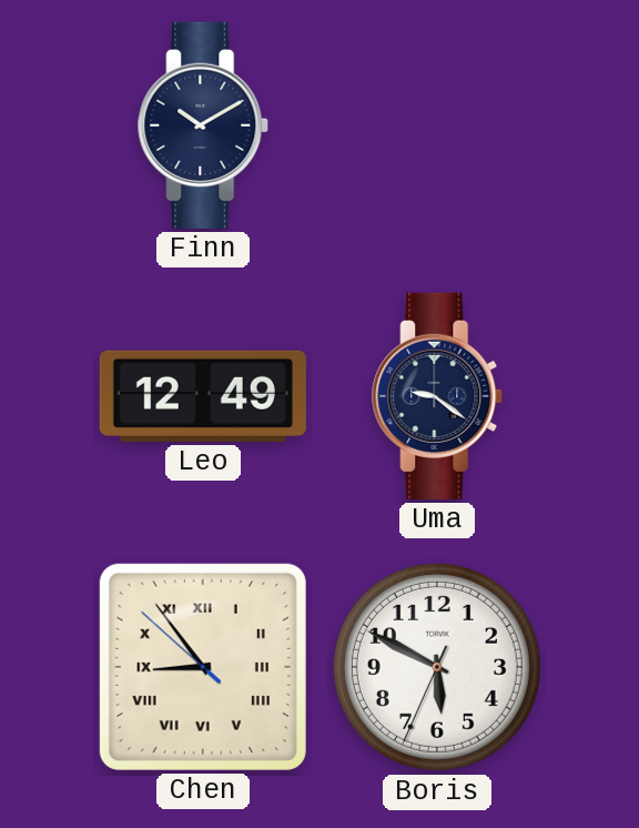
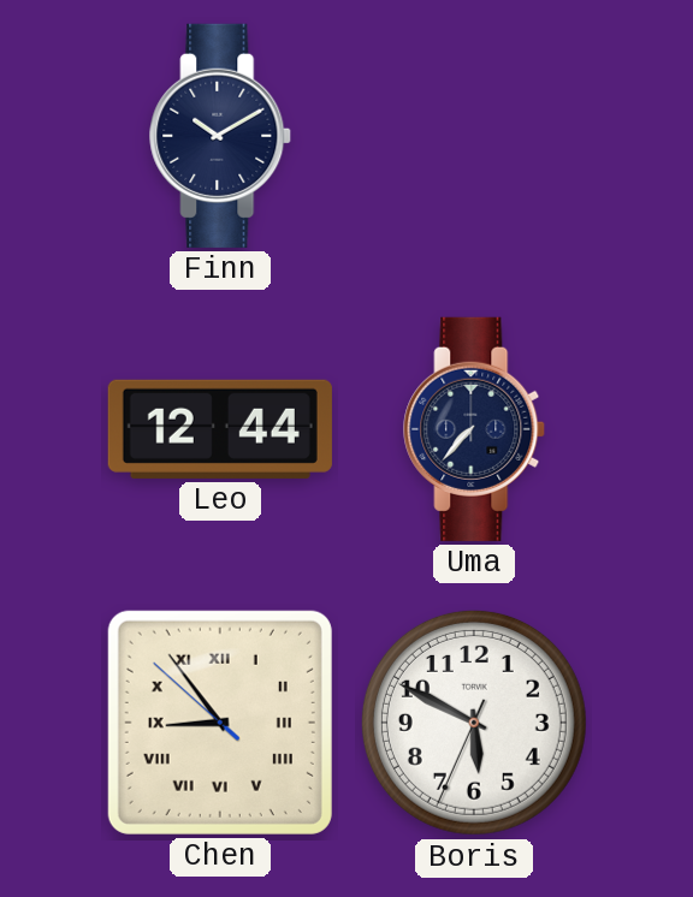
Leo: 12:49 -> 12:44 (220, 429)
Uma: 9:21 -> 7:37 (475, 429)
